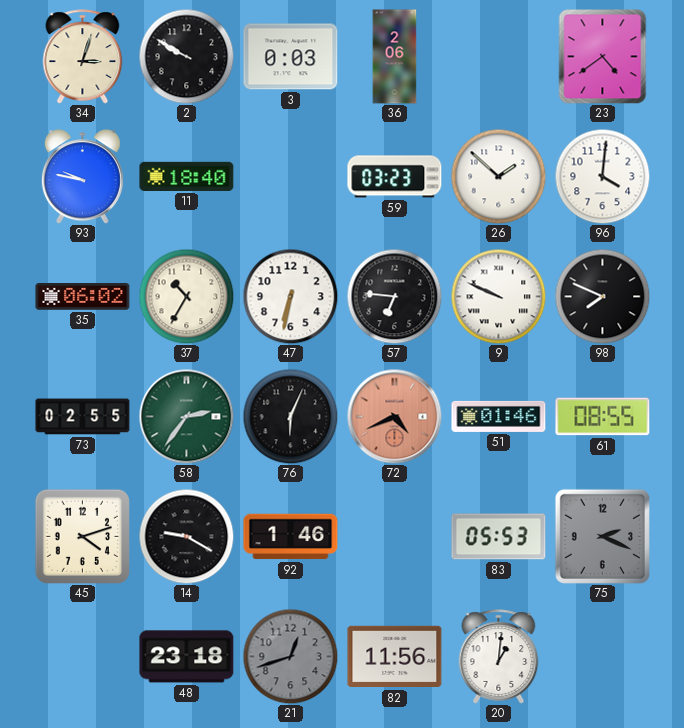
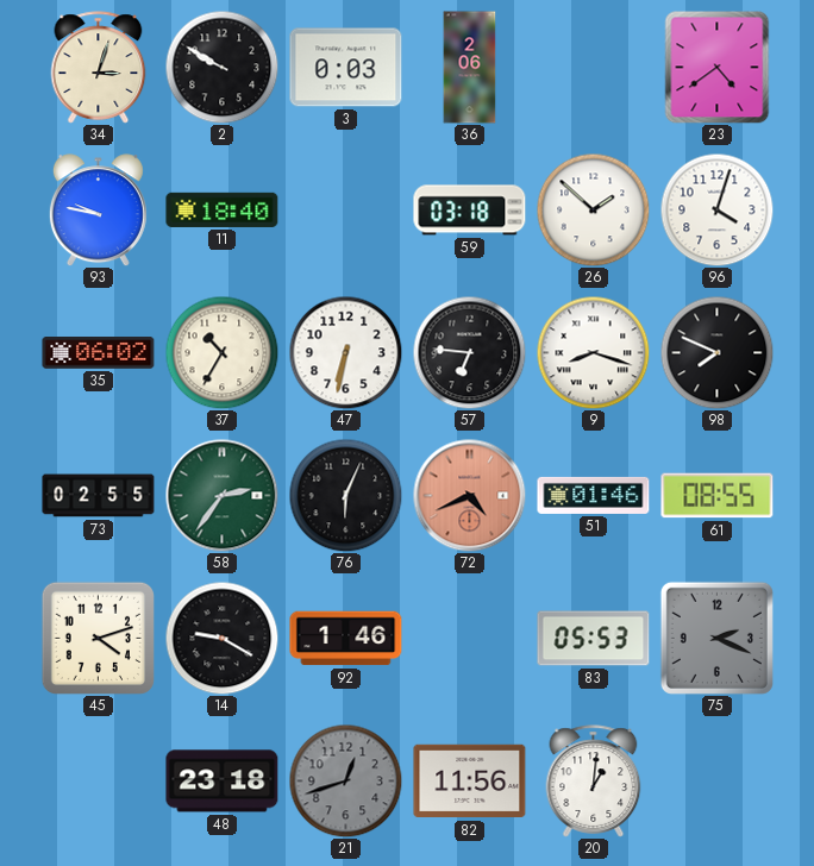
59: 03:23 -> 03:18 (470, 211)
96: 4:01 -> 4:03 (716, 209)
9: 9:49 -> 8:18 (593, 352)
